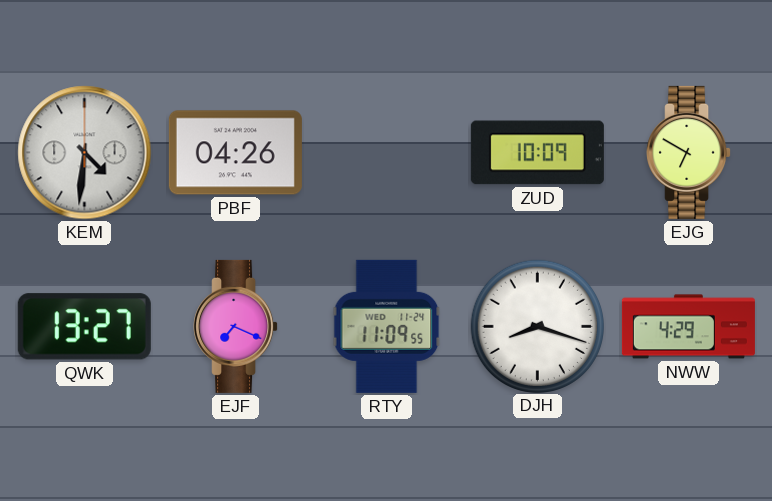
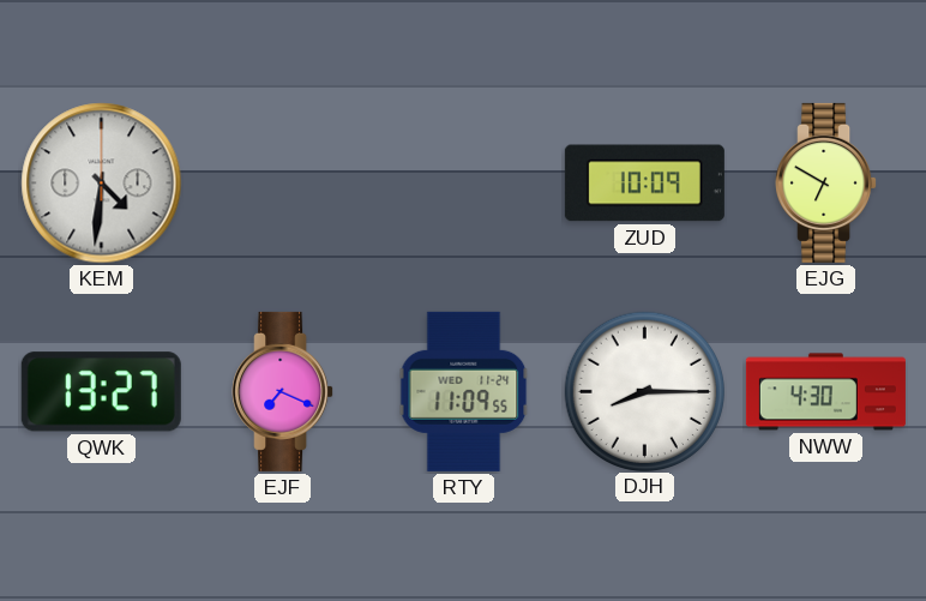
PBF: 04:26 -> none (235, 153)
DJH: 8:18 -> 8:15 (644, 391)
NWW: 4:29 -> 4:30 (825, 392)
